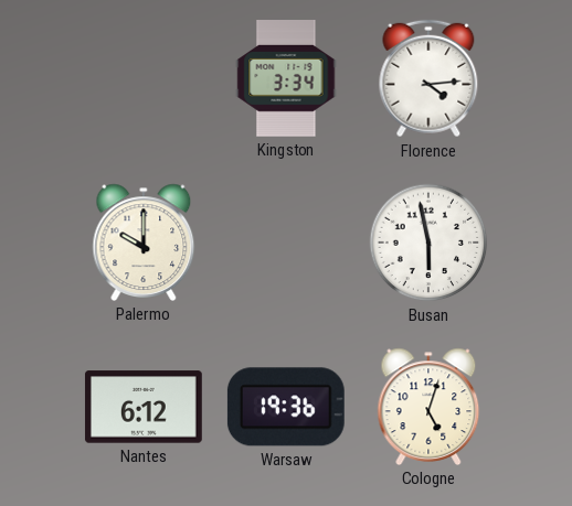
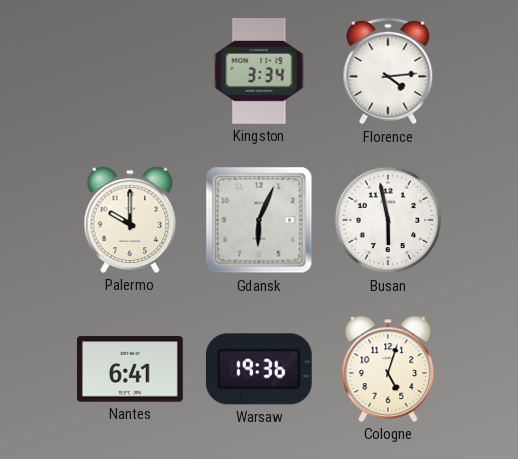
Gdansk: none -> 6:04 (259, 220)
Nantes: 6:12 -> 6:41 (130, 369)
